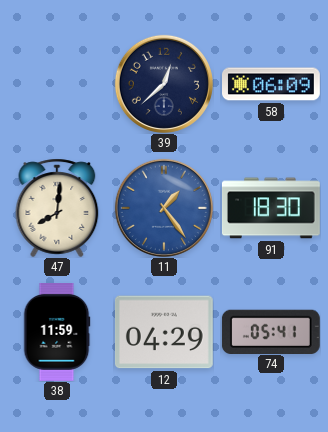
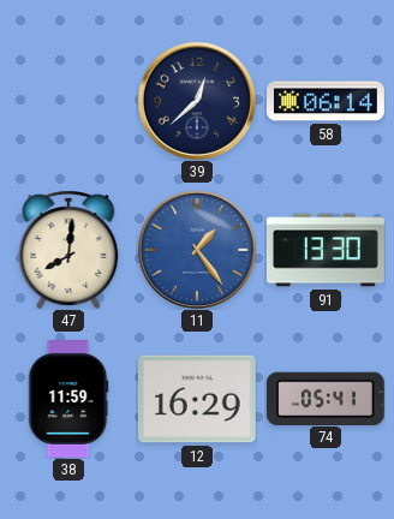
58: 06:09 -> 06:14 (327, 101)
91: 18:30 -> 13:30 (326, 250)
12: 04:29 -> 16:29 (197, 399)
